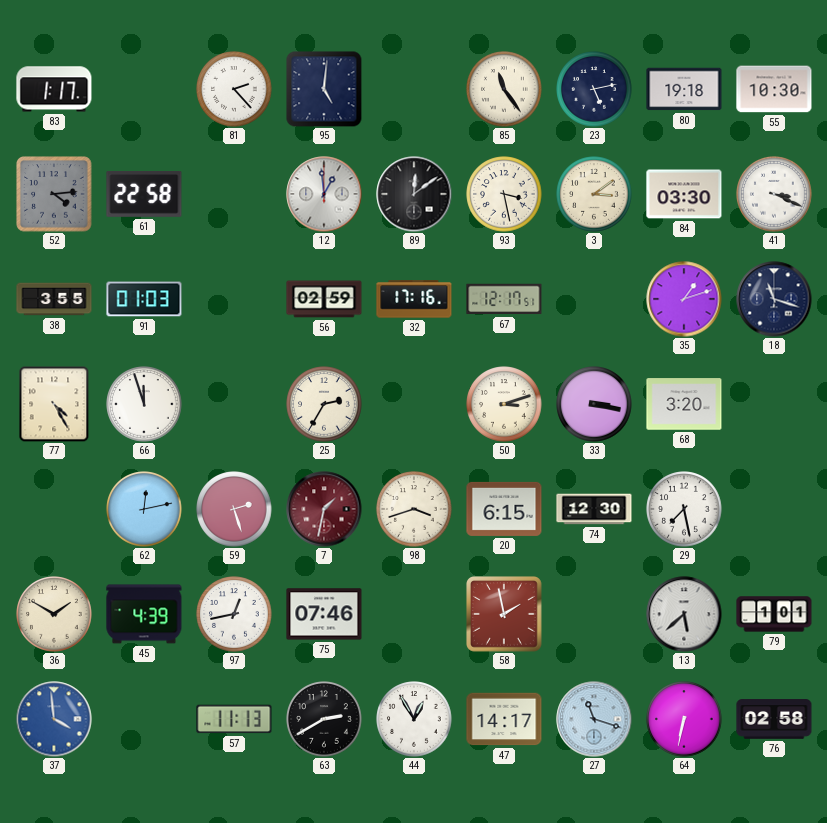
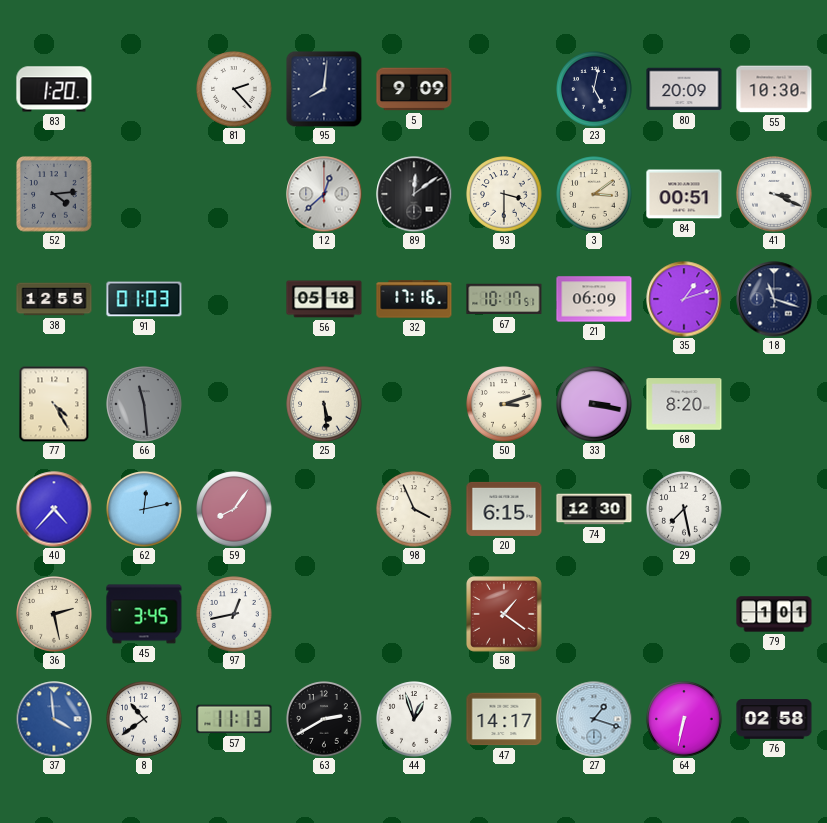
83: 1:17 -> 1:20 (54, 89)
95: 5:01 -> 8:01 (324, 89)
5: none -> 9:09 (414, 89)
85: 11:24 -> none (504, 89)
23: 5:13 -> 5:02 (594, 89)
80: 19:18 -> 20:09 (684, 89)
61: 22:58 -> none (144, 195)
12: 12:59 -> 12:38 (324, 194)
93: 3:28 -> 3:30 (504, 194)
84: 03:30 -> 00:51 (684, 194)
38: 3:55 -> 12:55 (54, 299)
56: 02:59 -> 05:18 (324, 299)
67: 12:17 -> 10:17 (504, 299)
21: none -> 06:09 (594, 299)
66: 11:57 -> 11:29 (144, 404)
66 dial: white -> grey (144, 404)
25: 2:35 -> 5:29 (324, 404)
68: 3:20 -> 8:20 (684, 404)
40: none -> 4:37 (54, 509)
59: 2:27 -> 8:06 (234, 509)
7: 1:32 -> none (324, 509)
98: 3:42 -> 3:56 (414, 509)
36: 1:50 -> 2:28 (54, 614)
45: 4:39 -> 3:45 (144, 614)
75: 07:46 -> none (324, 614)
58: 1:58 -> 1:21 (505, 615)
13: 5:38 -> none (684, 614)
8: none -> 10:39 (144, 719)
44: 12:55 -> 12:57 (414, 719)
27: 11:18 -> 1:18 (594, 719)
